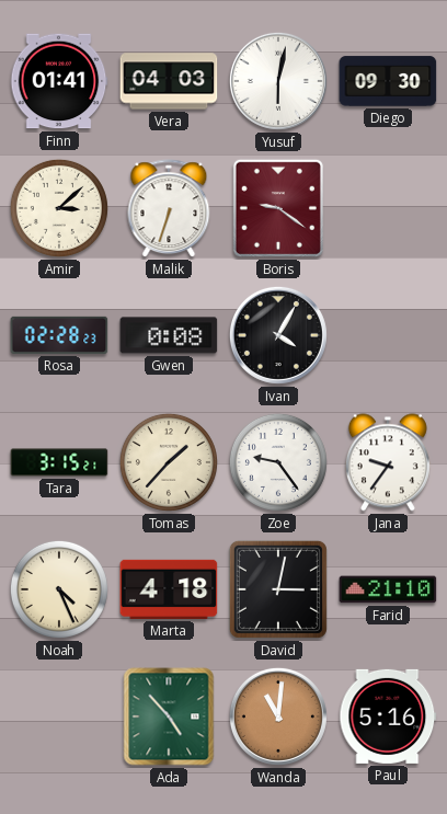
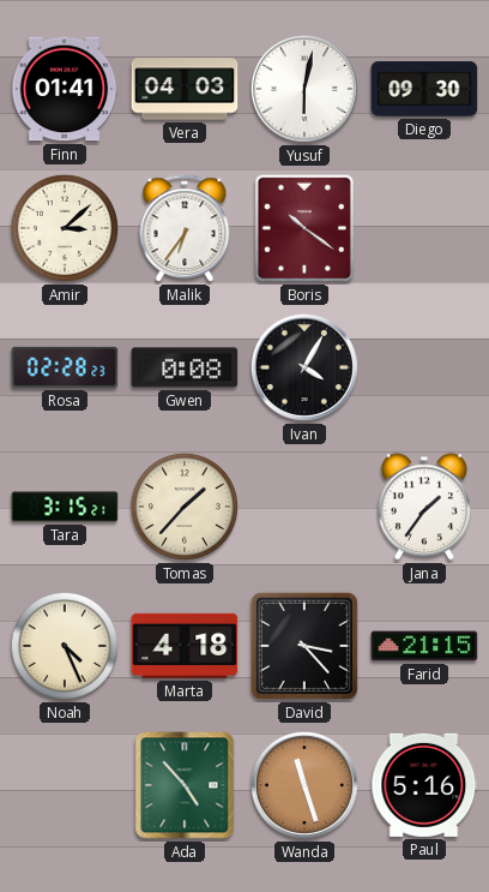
Malik: 6:33 -> 6:36 (185, 229)
Boris: 9:21 -> 10:21 (304, 228)
Zoe: 9:24 -> none (278, 462)
Jana: 9:36 -> 1:36 (424, 507)
David: 3:02 -> 3:23 (304, 646)
Farid: 21:10 -> 21:15 (424, 646)
Wanda: 11:01 -> 11:27 (304, 785)
